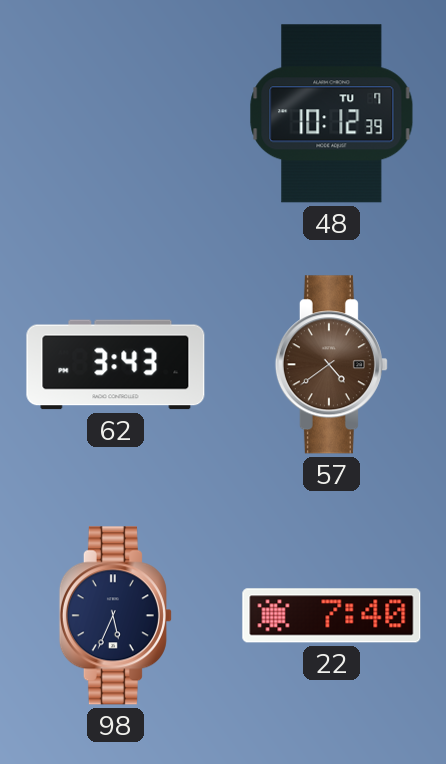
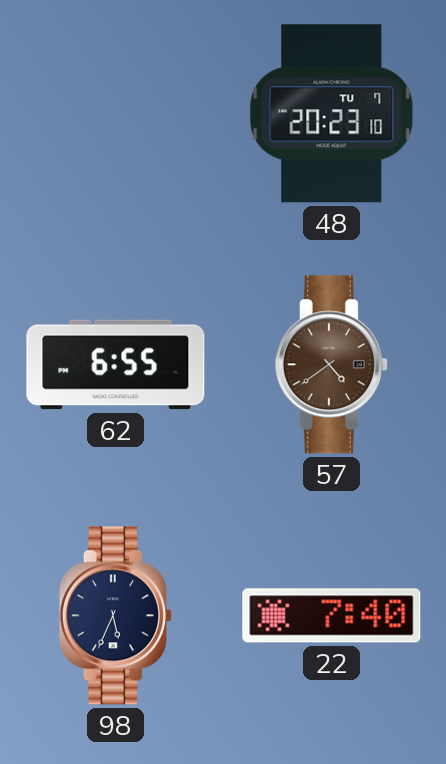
48: 10:12 -> 20:23 (332, 114)
62: 3:43 -> 6:55 (116, 365)
